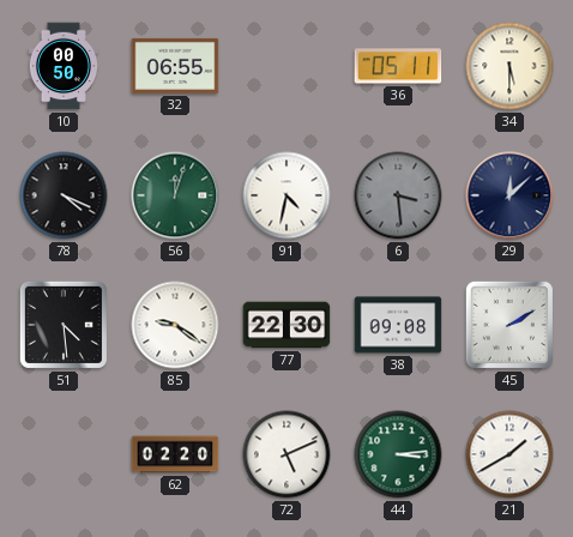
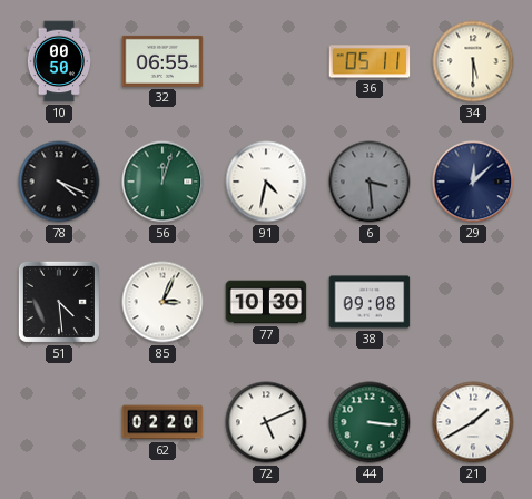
85: 9:21 -> 3:04 (162, 302)
77: 22:30 -> 10:30 (266, 302)
45: 2:10 -> none (509, 325)
44: 3:14 -> 3:16 (370, 422)
